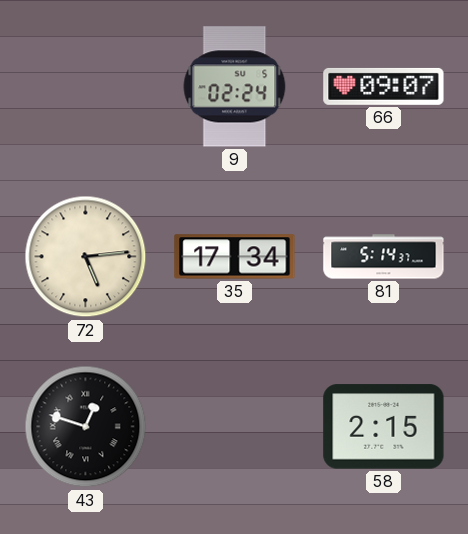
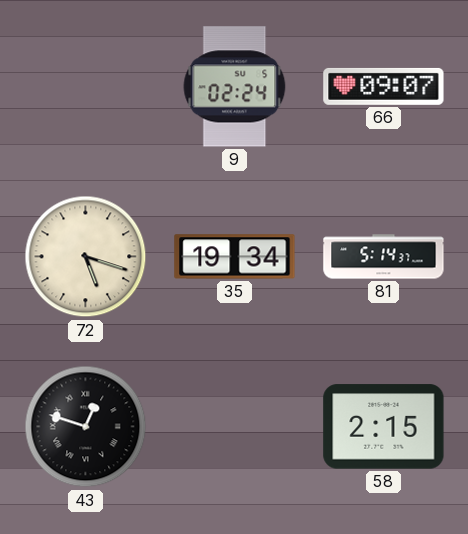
72: 5:14 -> 5:18 (86, 257)
35: 17:34 -> 19:34 (235, 257)
